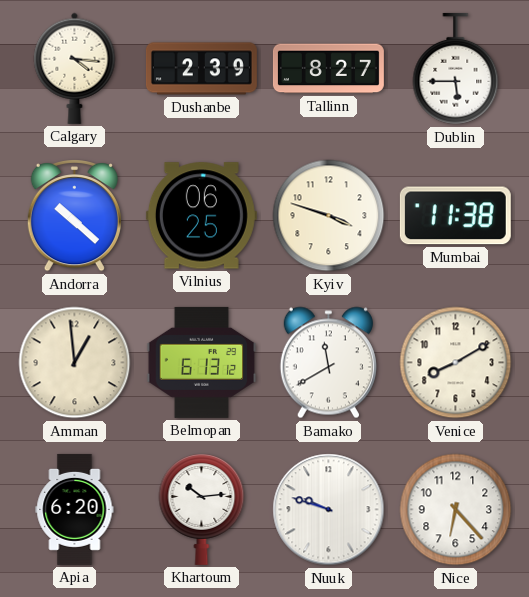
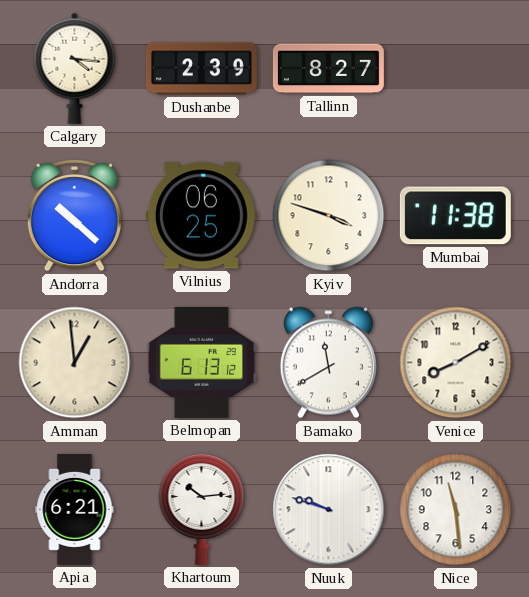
Dublin: 5:45 -> none (456, 69)
Apia: 6:20 -> 6:21 (75, 509)
Nice: 6:23 -> 11:29 (456, 510)
